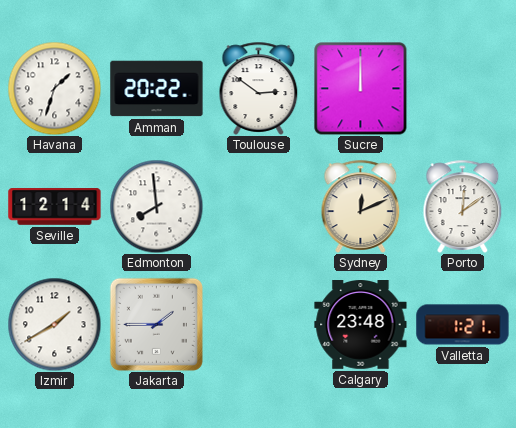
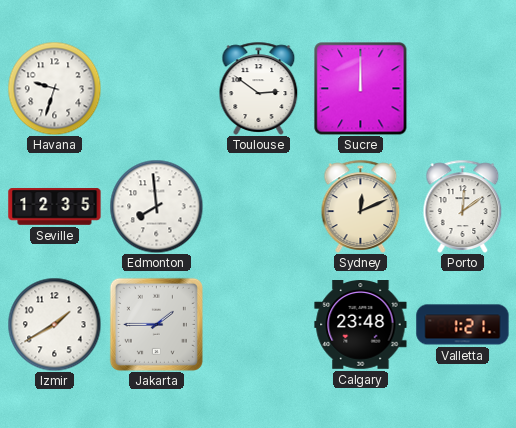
Havana: 1:33 -> 9:33 (54, 88)
Amman: 20:22 -> none (157, 89)
Seville: 12:14 -> 12:35 (55, 207)
